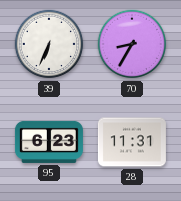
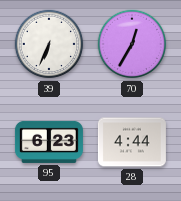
70: 8:35 -> 12:35 (132, 44)
28: 11:31 -> 4:44 (132, 142)
